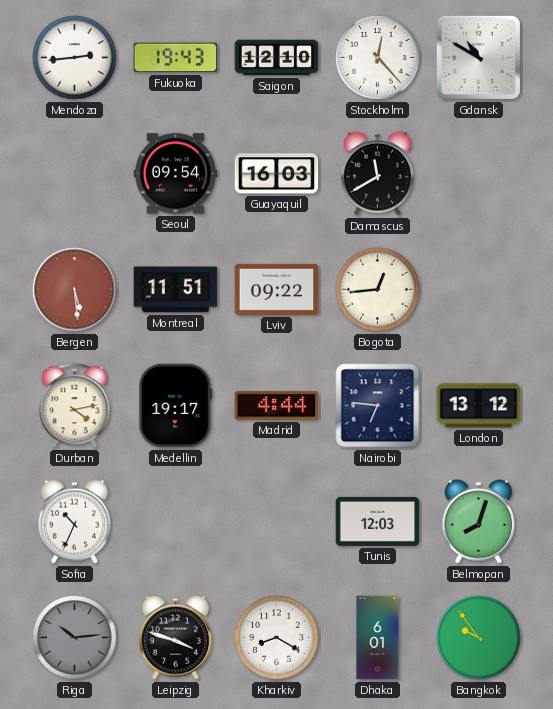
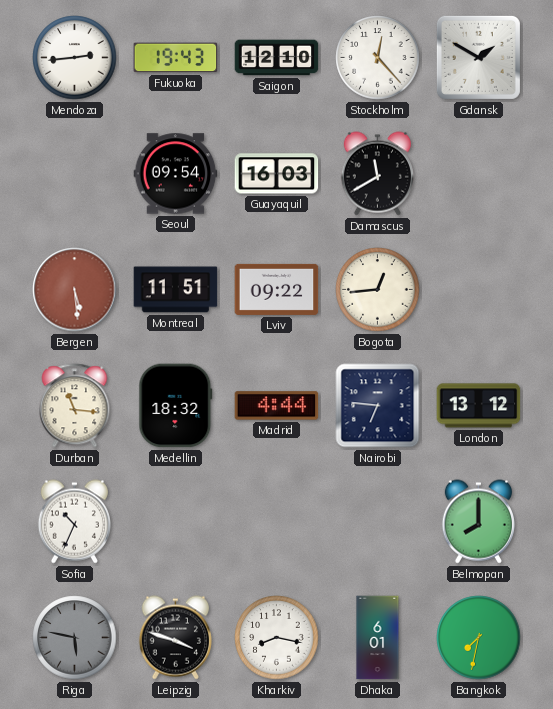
Gdansk: 10:50 -> 1:50 (478, 57)
Durban: 4:13 -> 11:16 (75, 406)
Medellin: 19:17 -> 18:32 (176, 406)
Tunis: 12:03 -> none (378, 521)
Belmopan: 8:03 -> 8:00 (478, 522)
Riga: 10:14 -> 5:47 (75, 638)
Kharkiv: 8:20 -> 8:17 (277, 638)
Bangkok: 9:54 -> 7:32 (479, 638)
